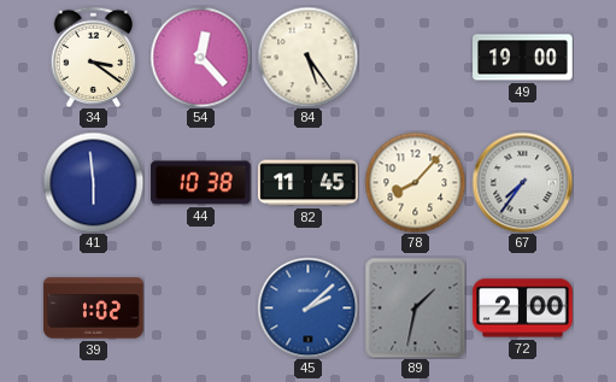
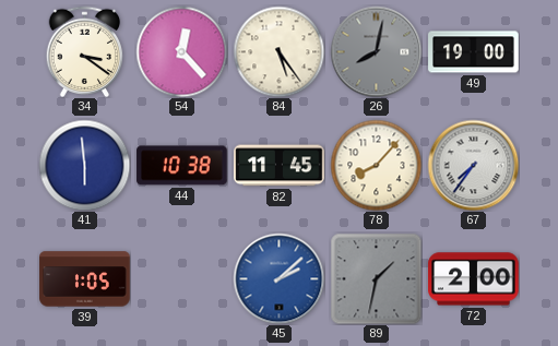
26: none -> 8:02 (376, 51)
39: 1:02 -> 1:05 (85, 279)
